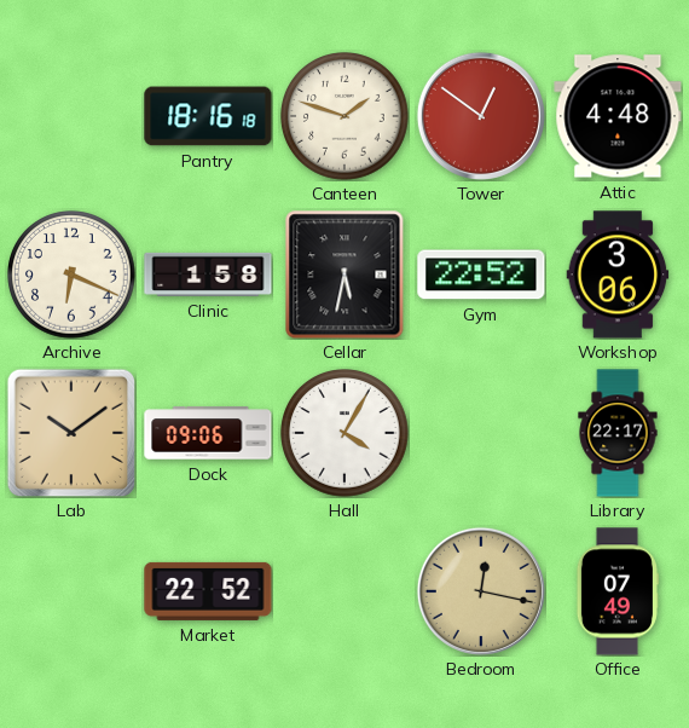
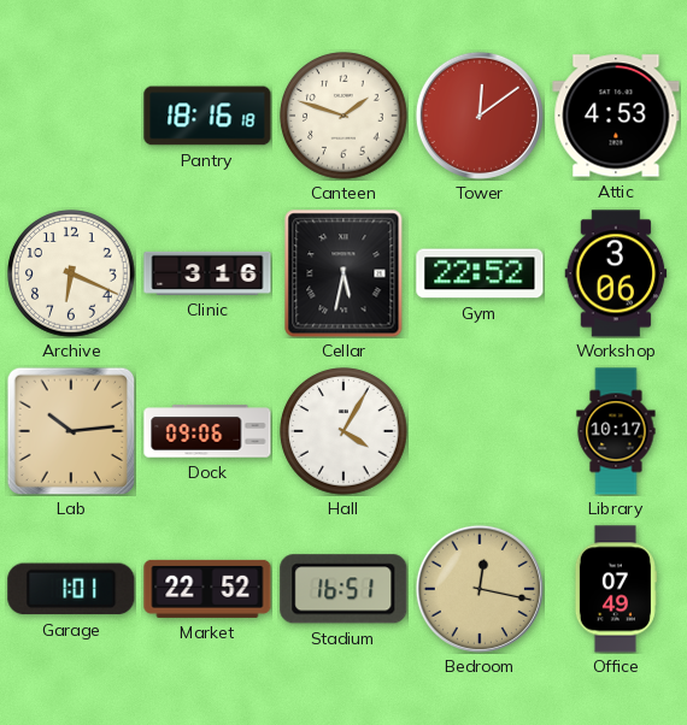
Tower: 12:51 -> 12:09 (480, 116)
Attic: 4:48 -> 4:53 (616, 116)
Clinic: 1:58 -> 3:16 (207, 273)
Lab: 10:09 -> 10:14 (71, 431)
Library: 22:17 -> 10:17 (616, 431)
Garage: none -> 1:01 (71, 589)
Stadium: none -> 16:51 (343, 589)
